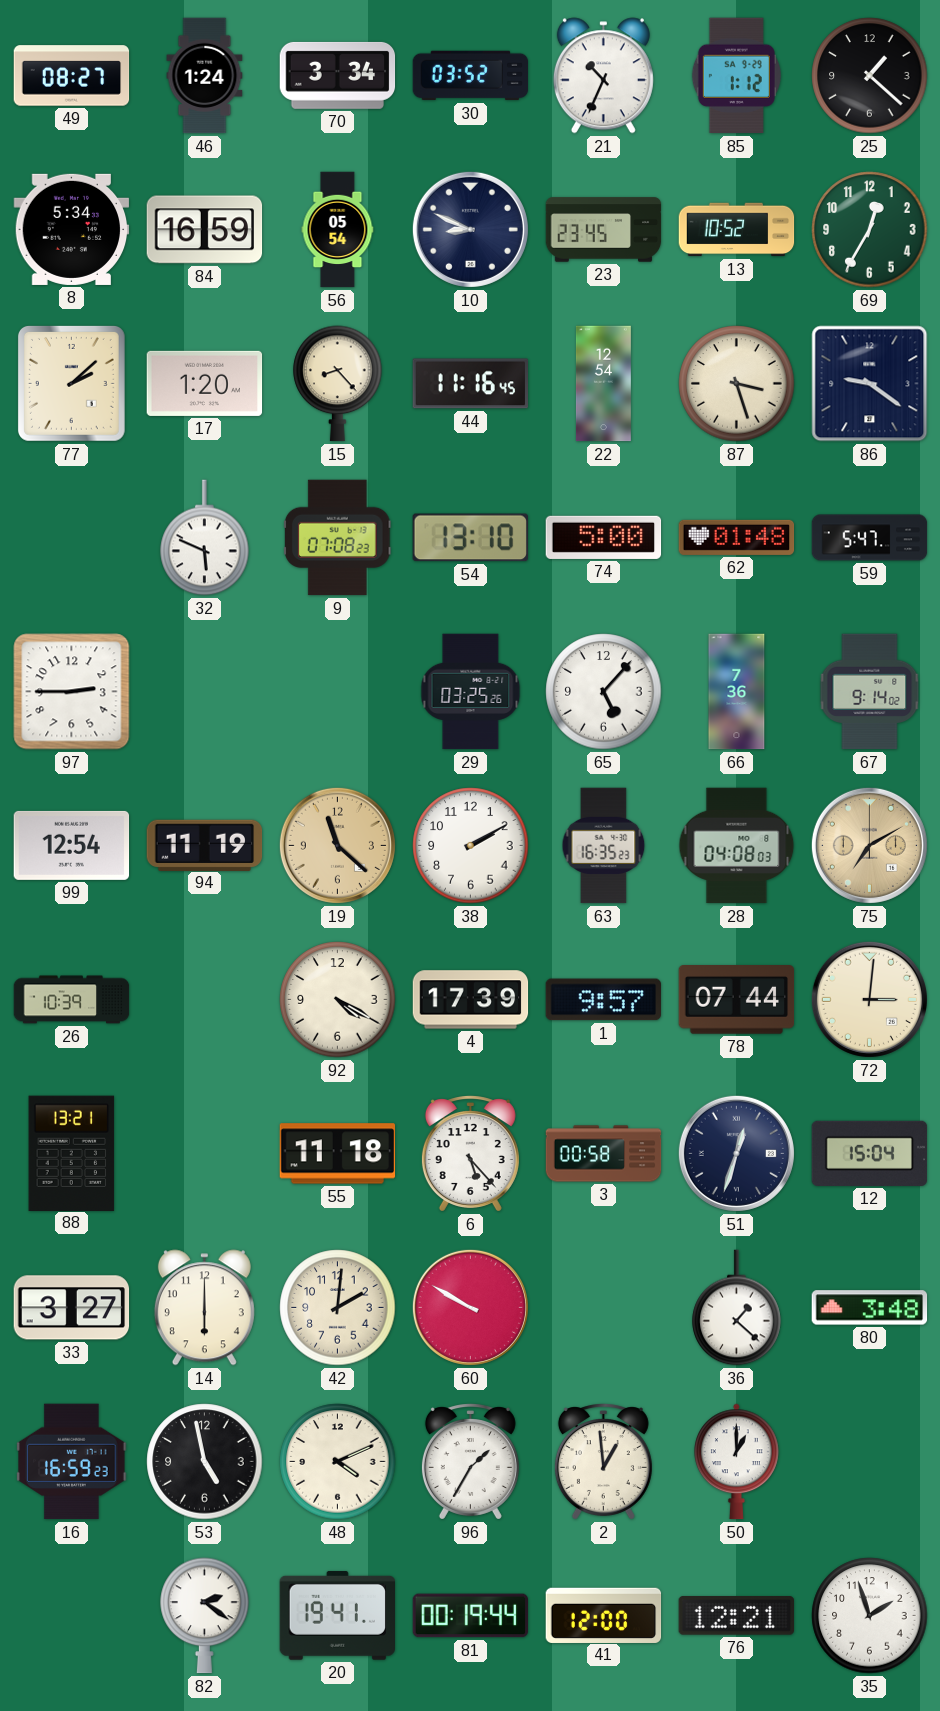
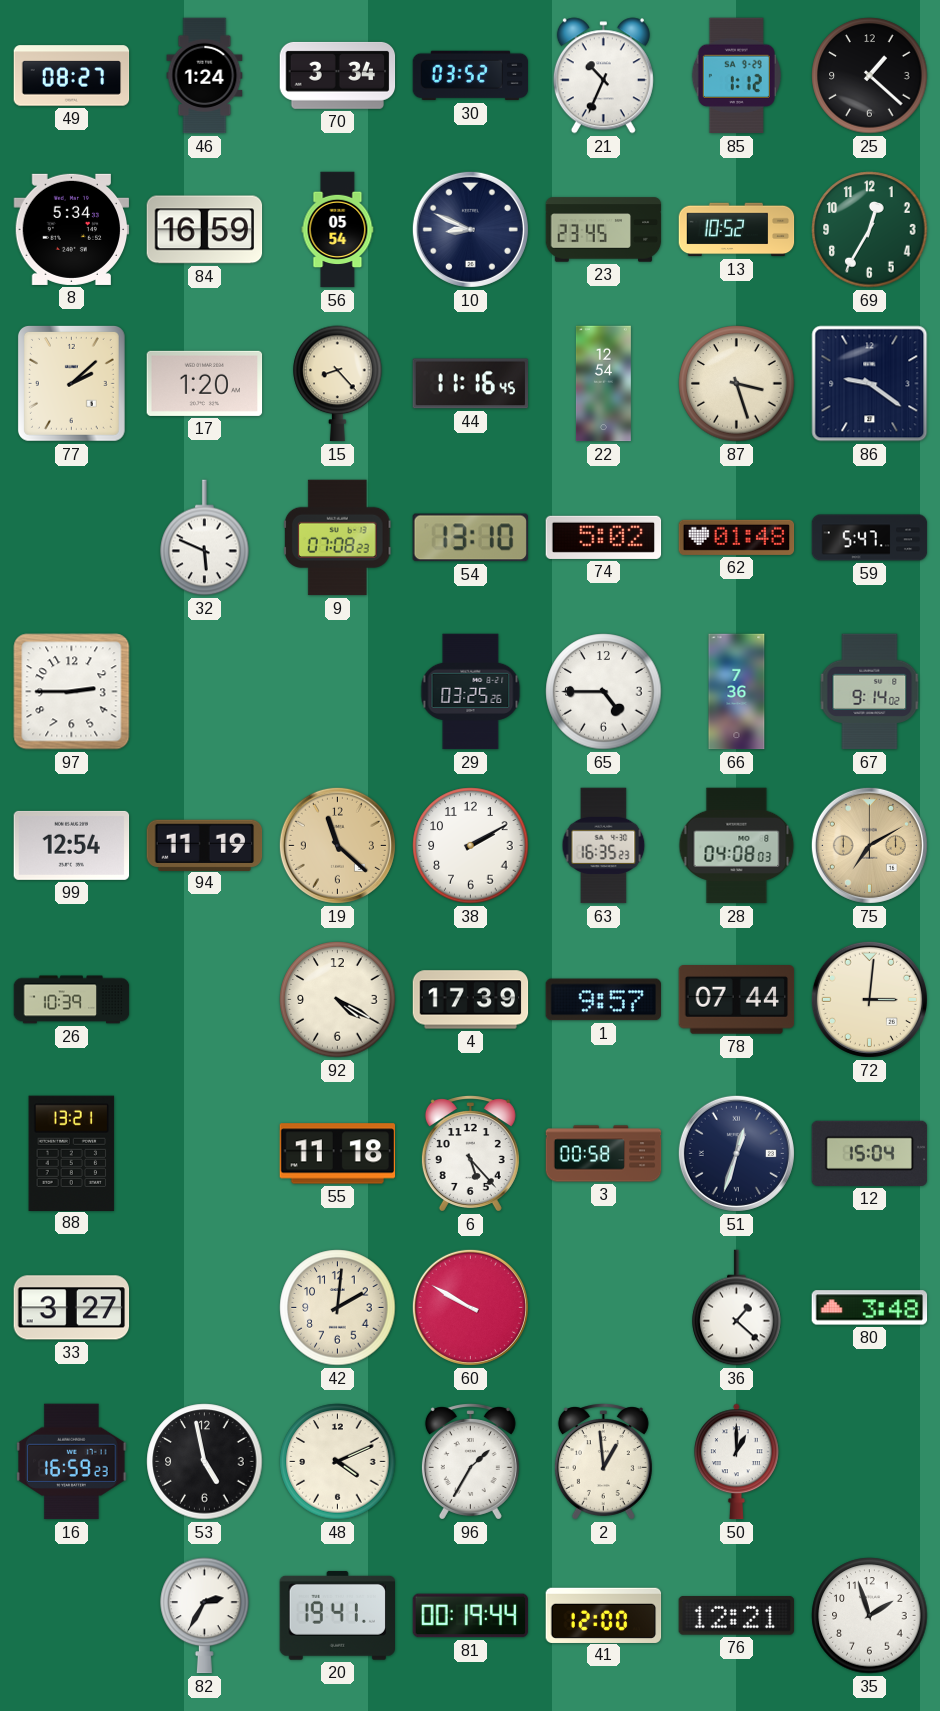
74: 5:00 -> 5:02 (604, 537)
65: 5:07 -> 4:45 (604, 692)
14: 6:00 -> none (204, 1308)
82: 2:21 -> 2:35 (205, 1616)
